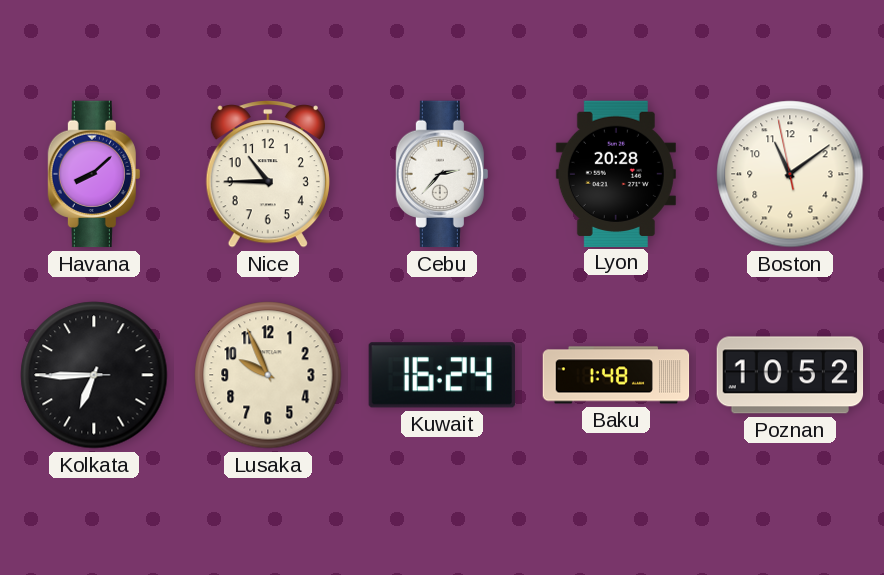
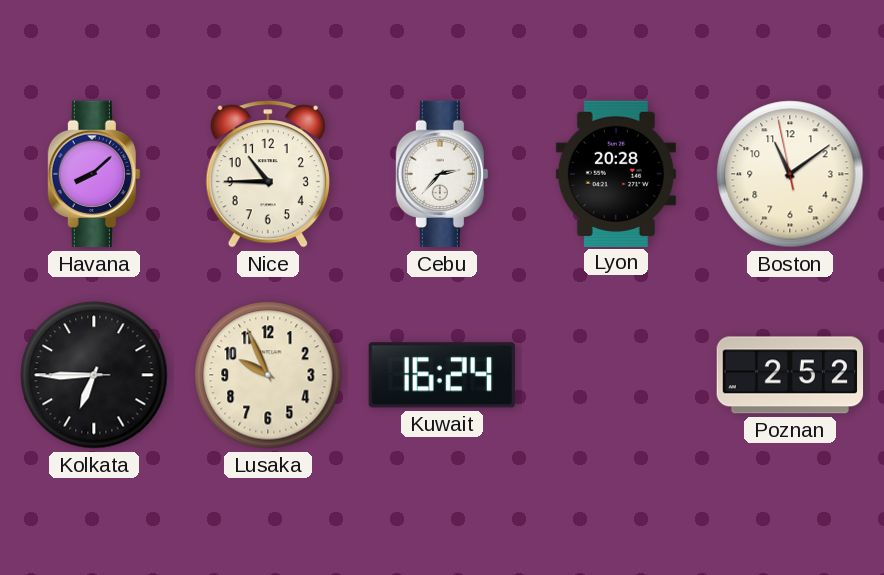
Baku: 1:48 -> none (616, 375)
Poznan: 10:52 -> 2:52 (790, 375)
